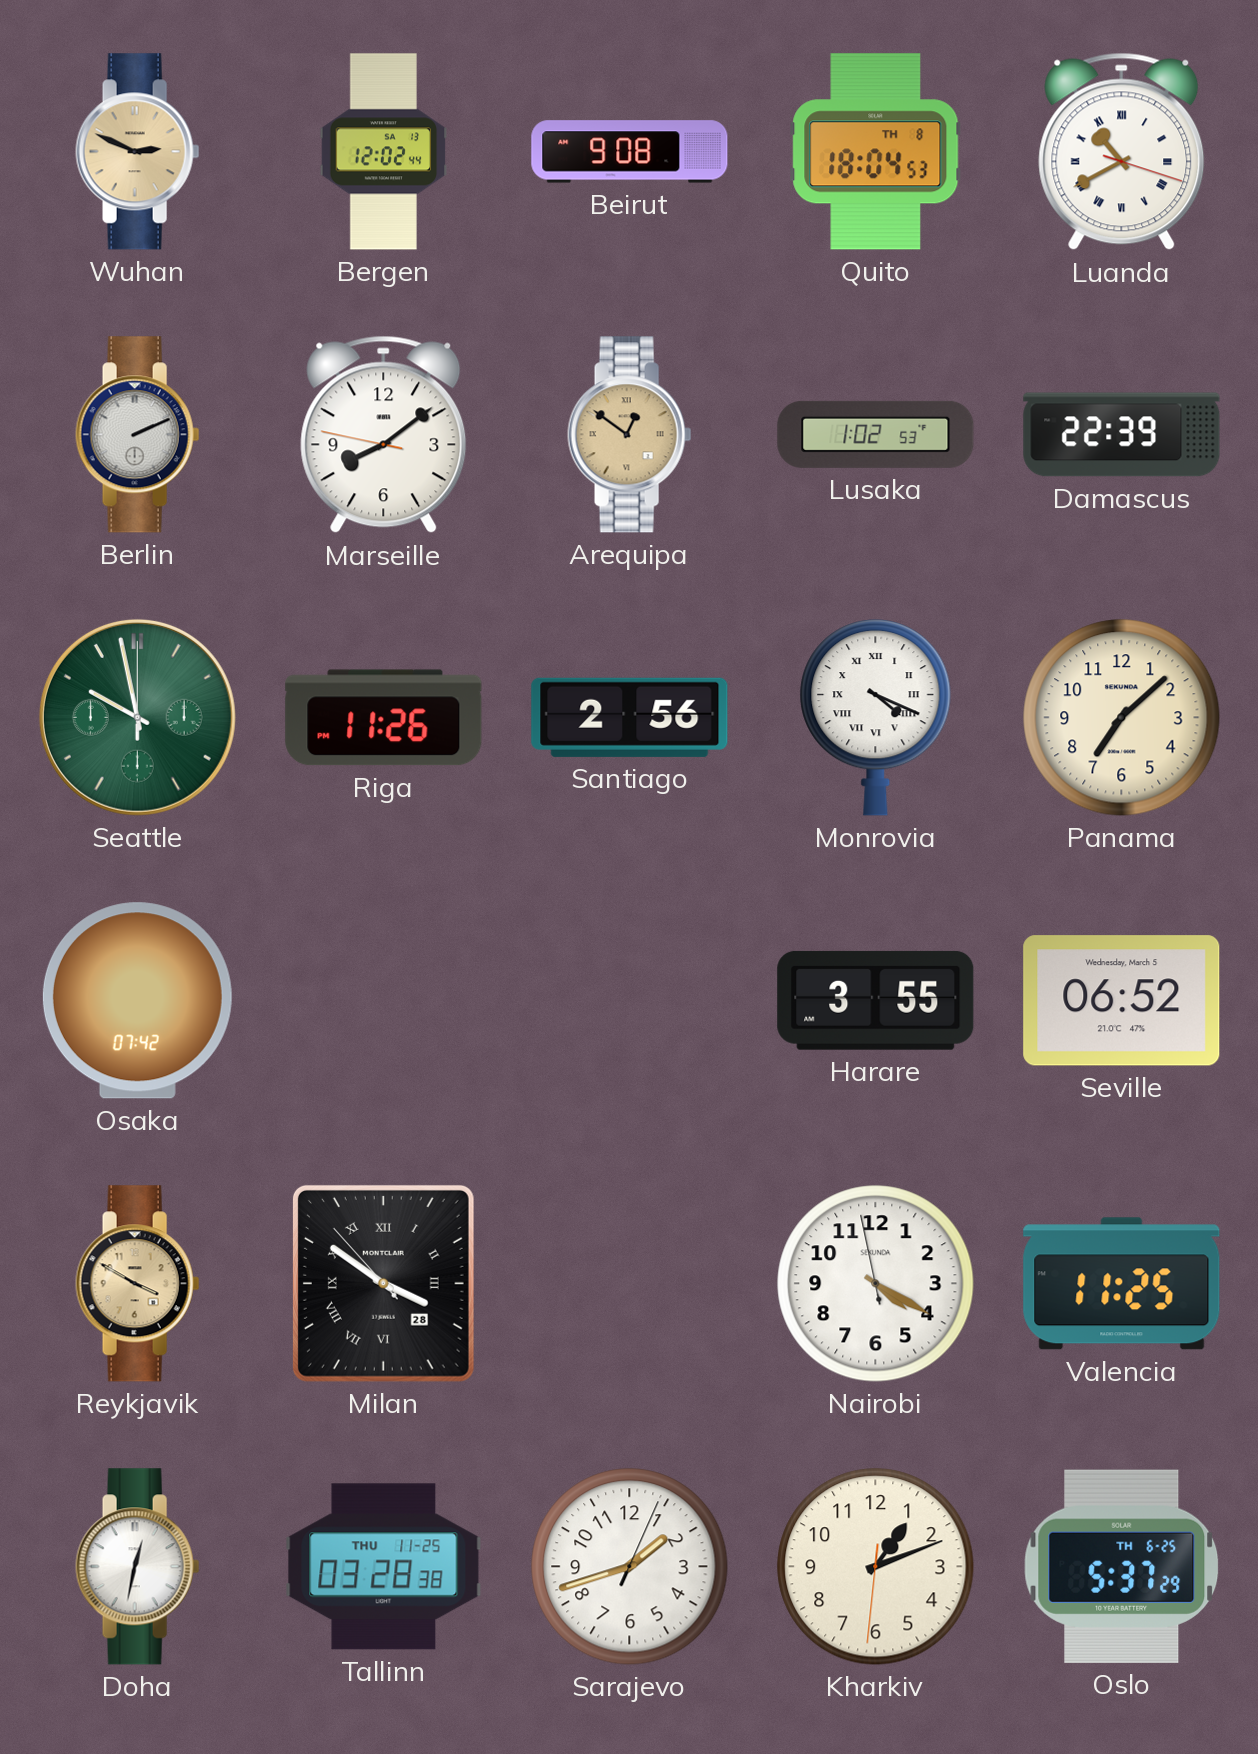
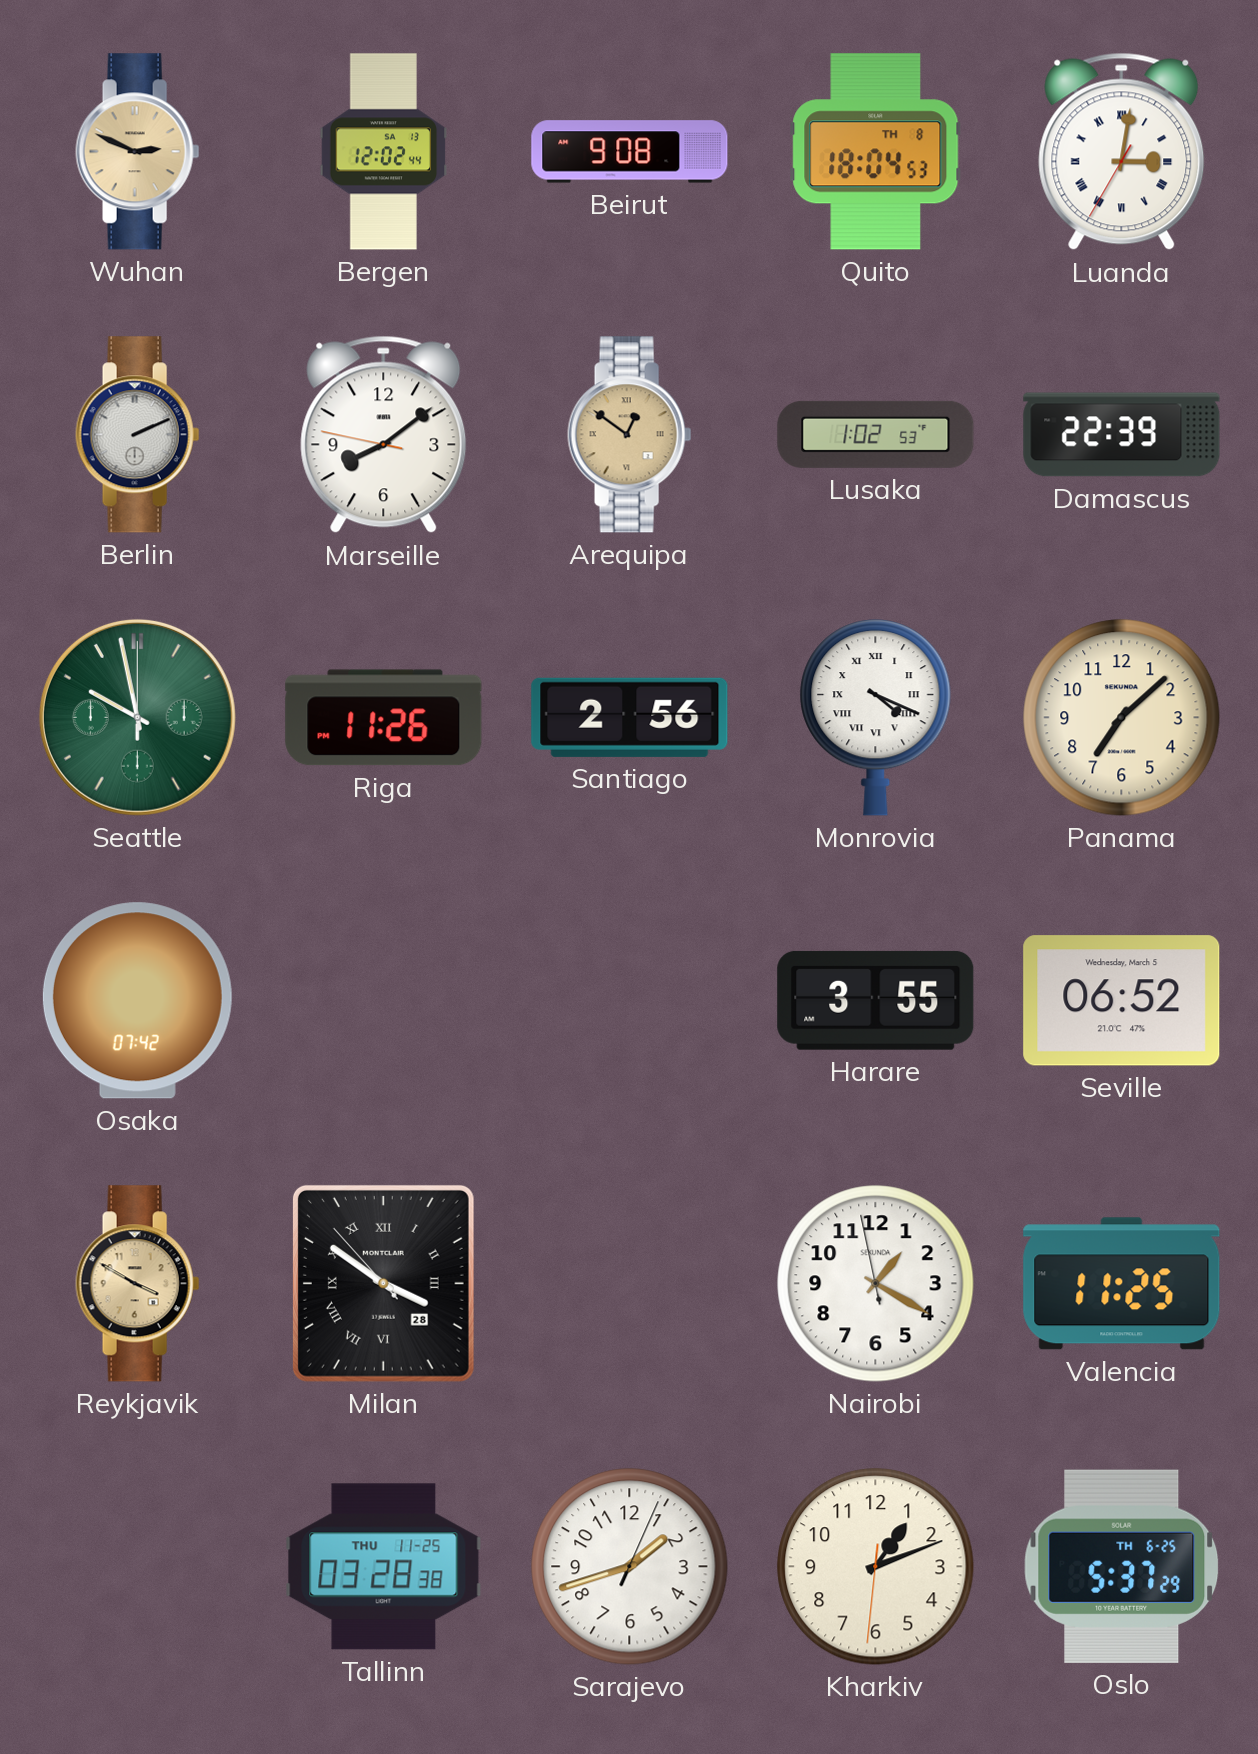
Luanda: 10:40 -> 3:01 (1122, 152)
Nairobi: 4:19 -> 1:19 (876, 1284)
Doha: 12:32 -> none (138, 1567)
